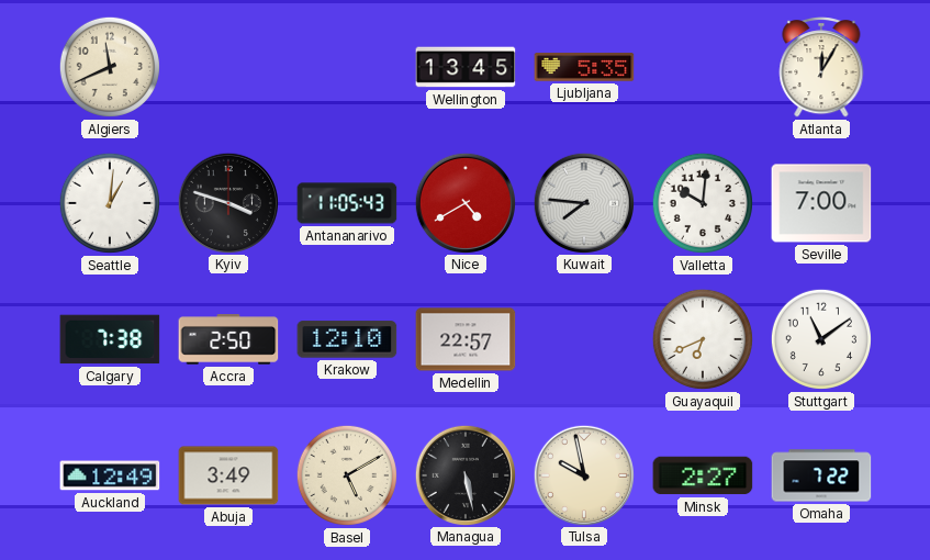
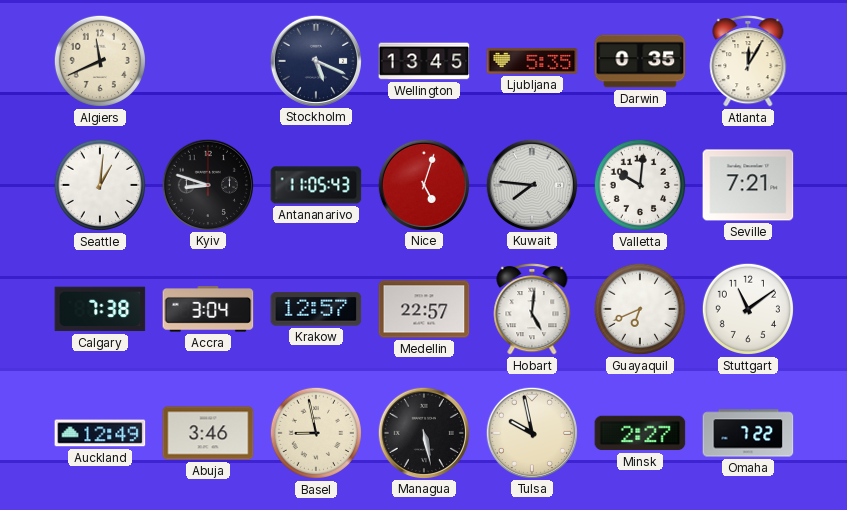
Stockholm: none -> 5:19 (315, 60)
Darwin: none -> 0:35 (640, 61)
Kyiv: 3:48 -> 8:48 (207, 184)
Nice: 4:40 -> 5:03 (423, 184)
Seville: 7:00 -> 7:21 (748, 185)
Accra: 2:50 -> 3:04 (208, 309)
Krakow: 12:10 -> 12:57 (316, 309)
Hobart: none -> 5:01 (532, 309)
Abuja: 3:49 -> 3:46 (208, 433)
Basel: 5:10 -> 8:58 (316, 433)
